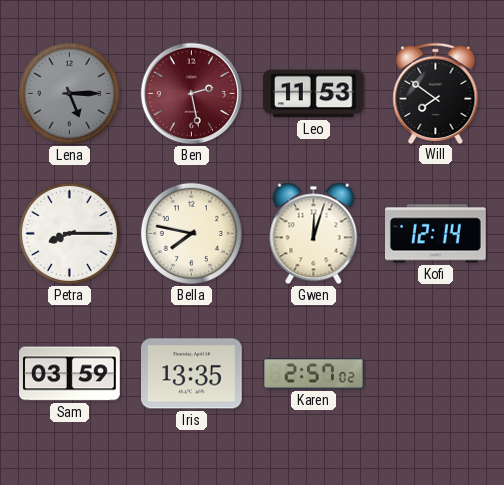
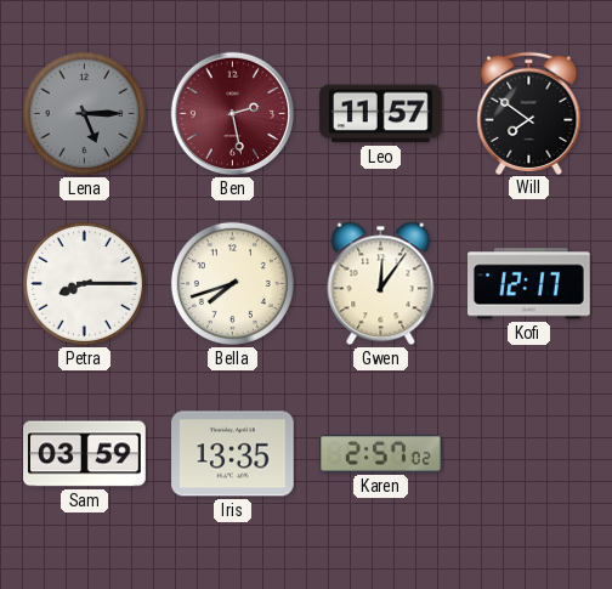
Leo: 11:53 -> 11:57 (381, 114)
Bella: 7:47 -> 7:42 (232, 283)
Gwen: 12:03 -> 12:06 (381, 284)
Kofi: 12:14 -> 12:17 (529, 284)
